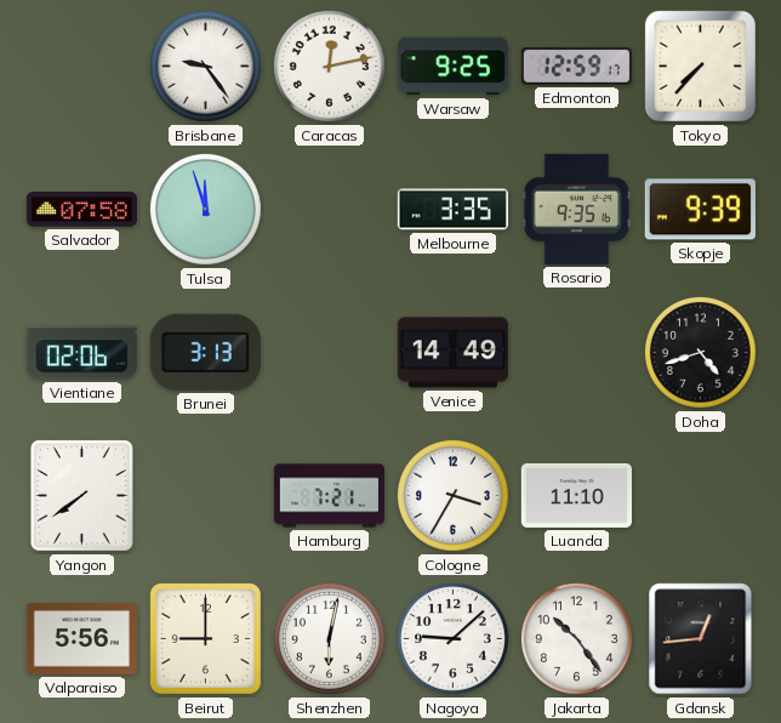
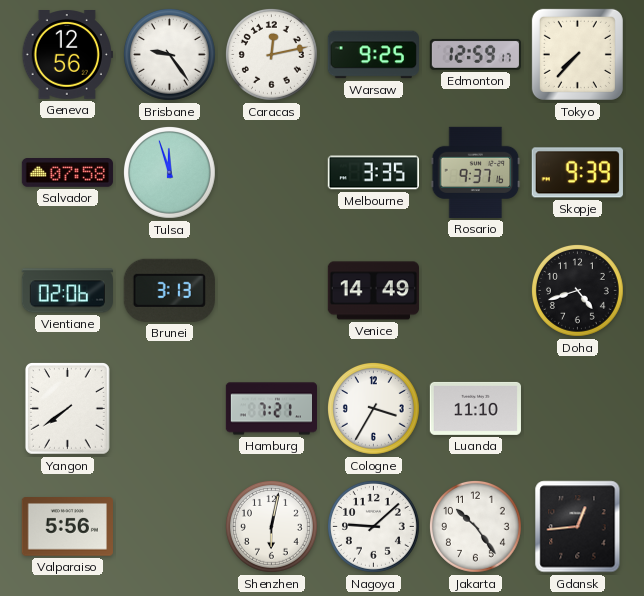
Geneva: none -> 12:56 (67, 55)
Rosario: 9:35 -> 9:37 (476, 172)
Beirut: 9:00 -> none (205, 638)
